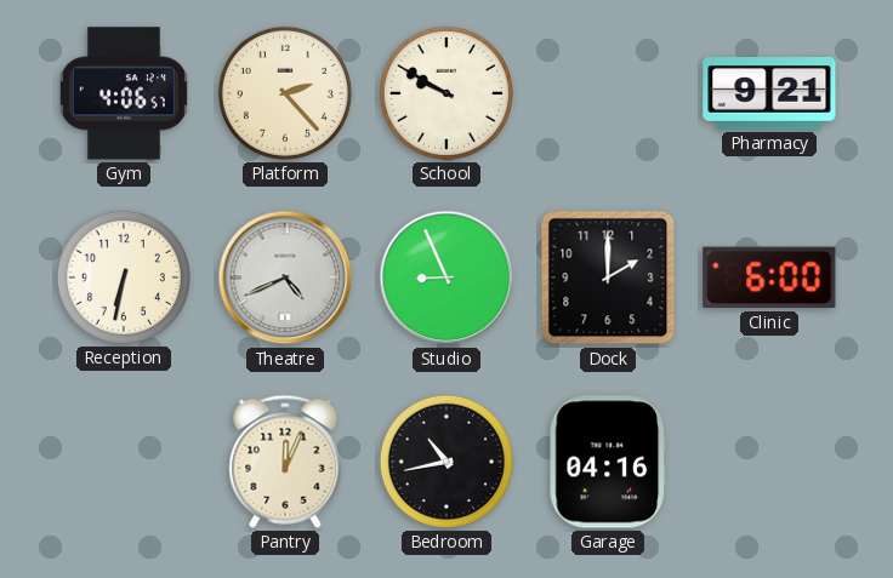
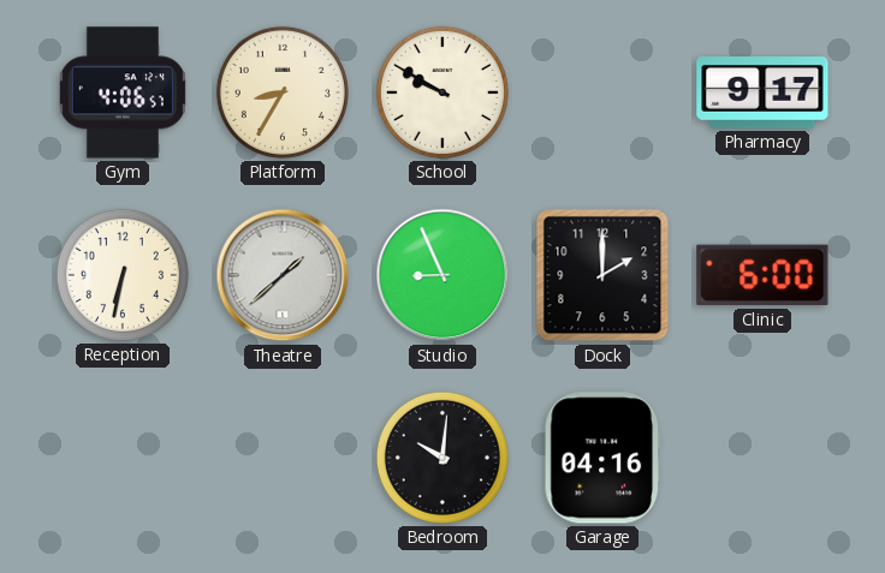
Platform: 2:23 -> 8:35 (283, 92)
Pharmacy: 9:21 -> 9:17 (762, 94)
Theatre: 4:41 -> 1:38 (283, 275)
Pantry: 12:04 -> none (285, 462)
Bedroom: 10:43 -> 10:01 (442, 458)
